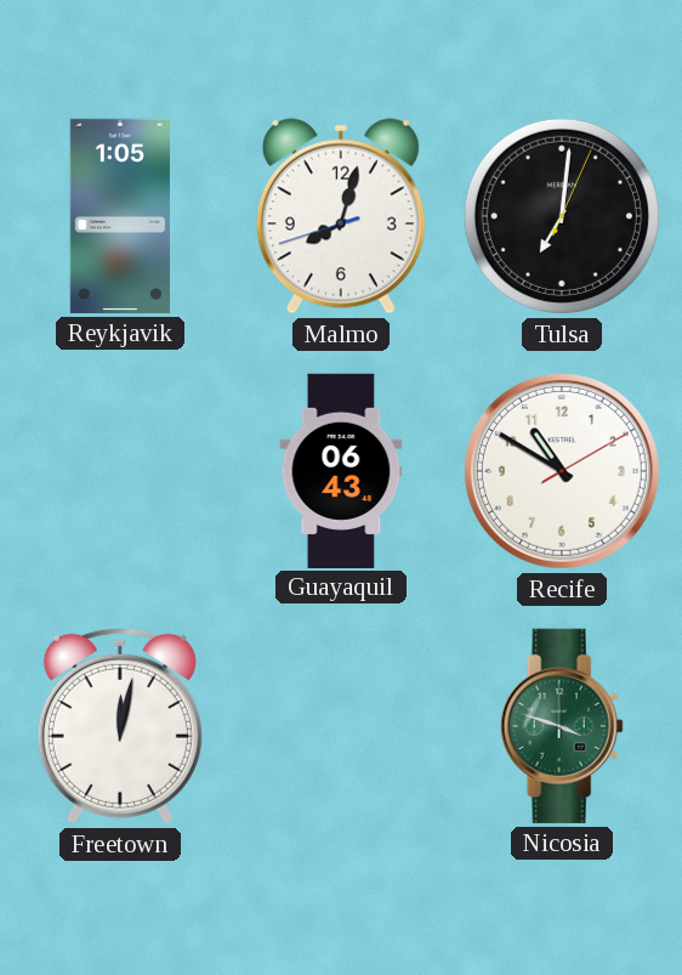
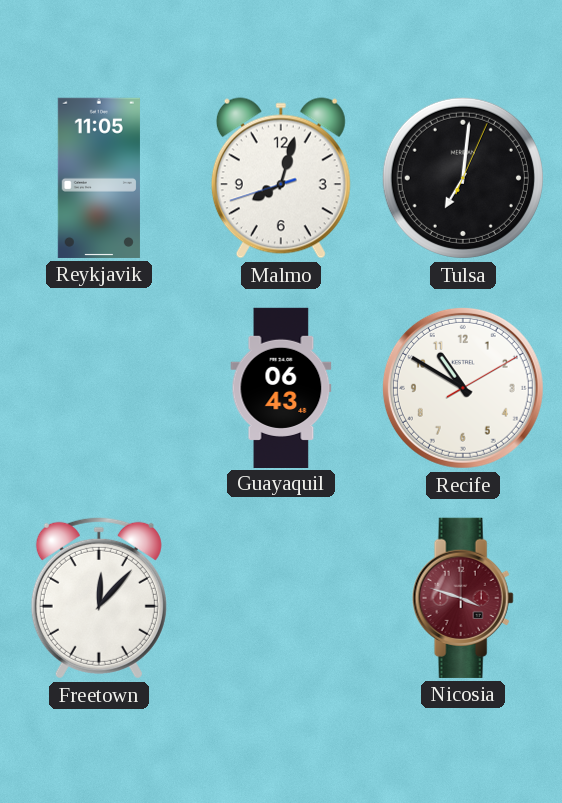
Reykjavik: 1:05 -> 11:05 (99, 178)
Freetown: 12:02 -> 12:07 (99, 598)
Nicosia dial: green -> burgundy (463, 598)
